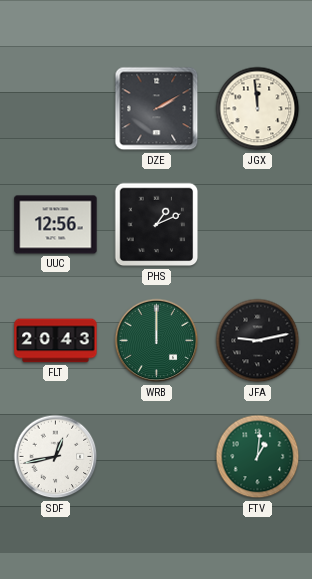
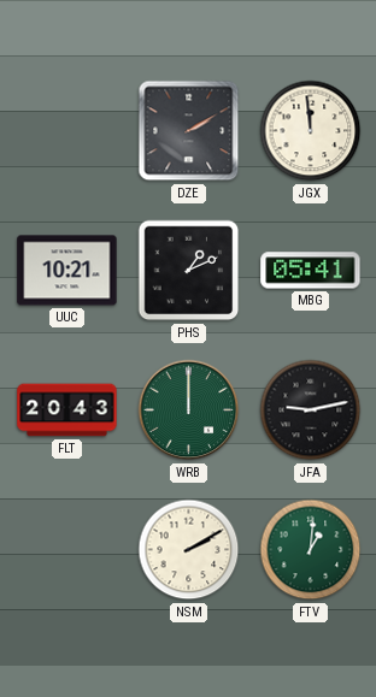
UUC: 12:56 -> 10:21 (67, 271)
MBG: none -> 05:41 (311, 271)
SDF: 12:43 -> none (56, 457)
NSM: none -> 2:10 (189, 550)
